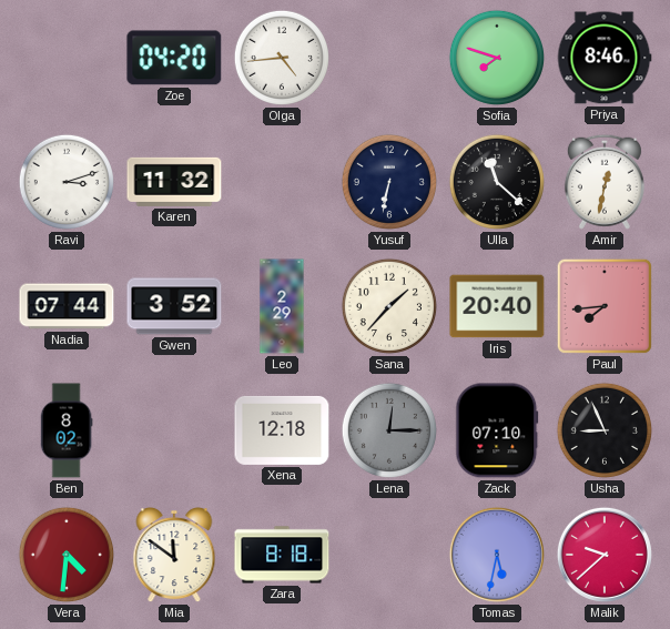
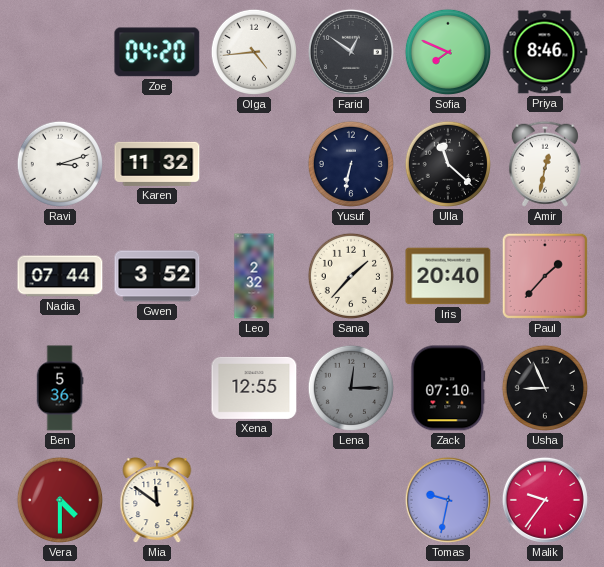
Farid: none -> 12:51 (351, 52)
Sofia: 7:48 -> 7:49 (448, 52)
Leo: 2:29 -> 2:32 (254, 276)
Paul: 7:44 -> 1:37 (545, 276)
Ben: 8:02 -> 5:36 (60, 388)
Xena: 12:18 -> 12:55 (254, 388)
Vera: 4:31 -> 4:30 (60, 500)
Zara: 8:18 -> none (282, 555)
Tomas: 5:32 -> 9:32 (448, 500)
Malik: 9:38 -> 9:36 (545, 500)
